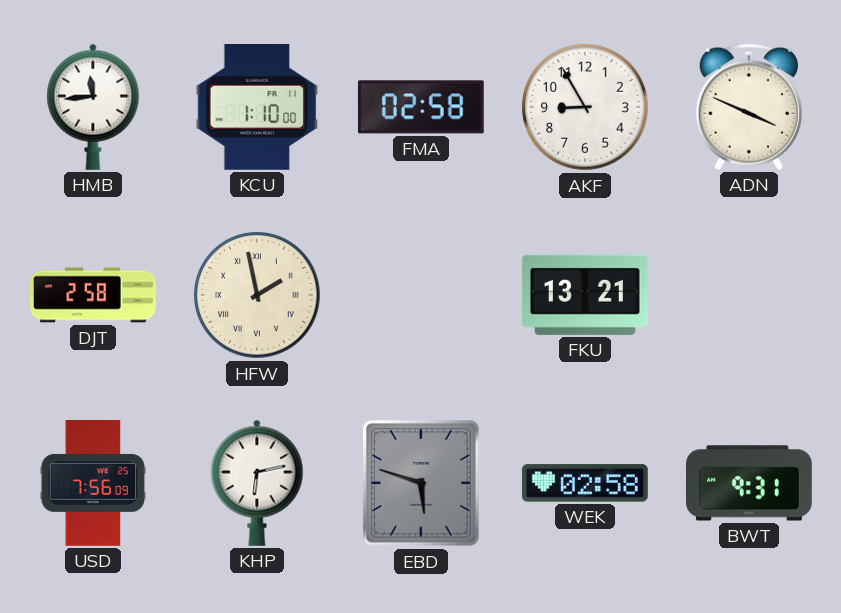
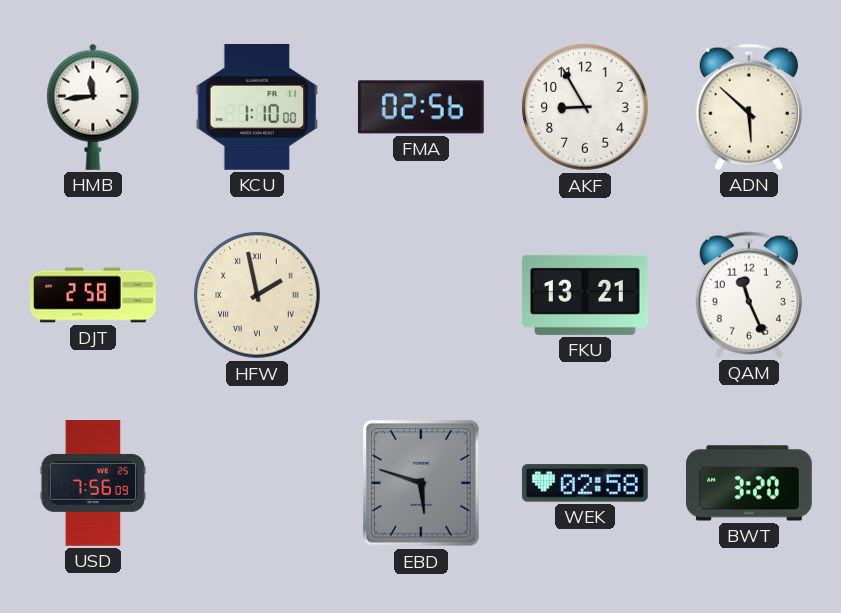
FMA: 02:58 -> 02:56 (421, 107)
ADN: 3:49 -> 5:52 (749, 107)
QAM: none -> 11:26 (749, 295)
KHP: 6:13 -> none (257, 483)
BWT: 9:31 -> 3:20 (750, 483)
